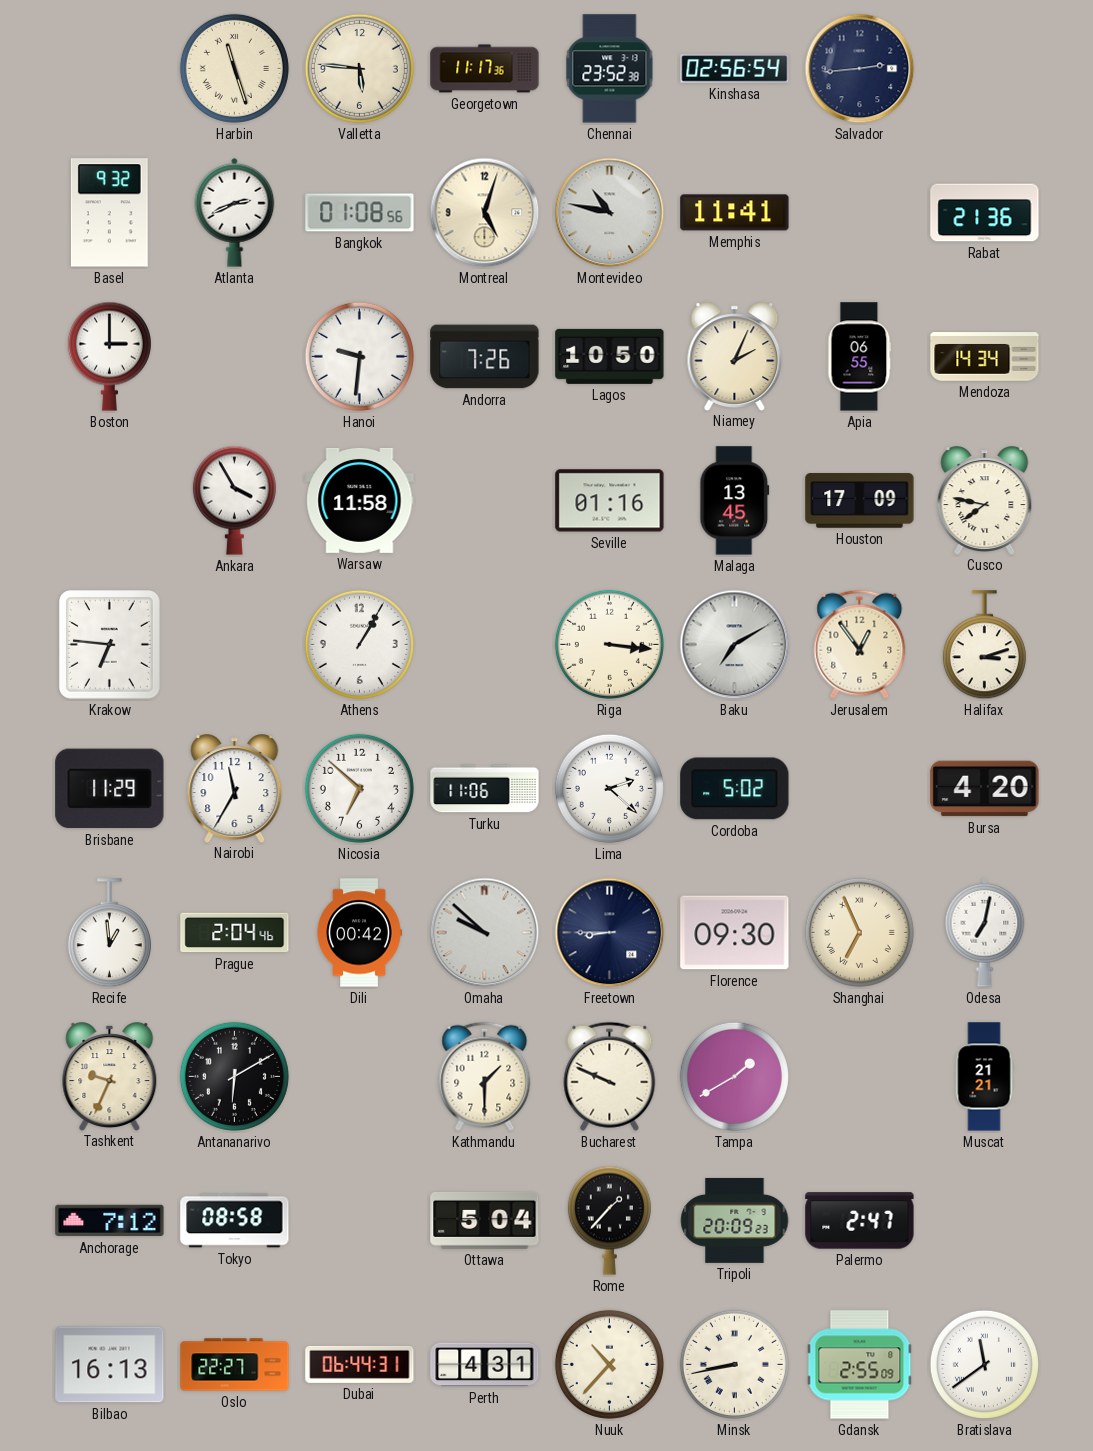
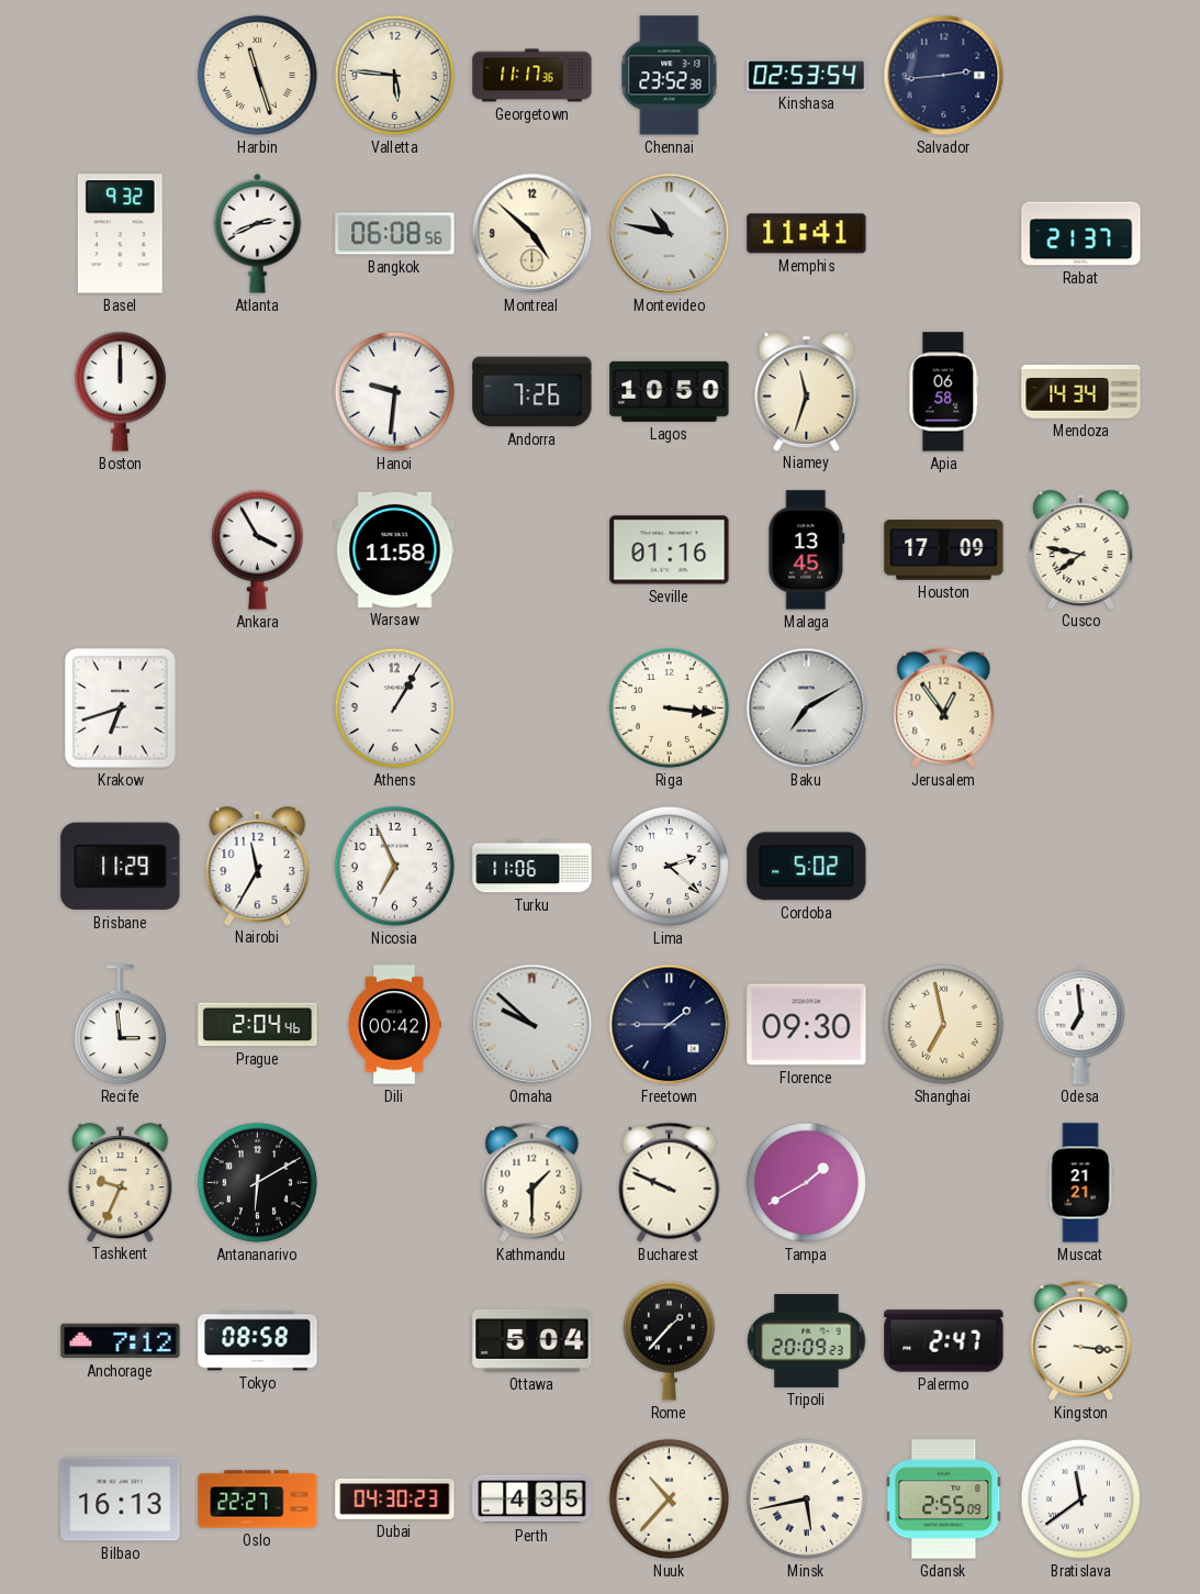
Kinshasa: 02:56 -> 02:53 (807, 76)
Bangkok: 01:08 -> 06:08 (395, 234)
Montreal: 5:03 -> 4:52 (532, 234)
Rabat: 21:36 -> 21:37 (1081, 234)
Boston: 3:00 -> 12:00 (120, 391)
Niamey: 2:04 -> 11:33 (807, 391)
Apia: 06:55 -> 06:58 (944, 392)
Krakow: 6:46 -> 6:42 (121, 709)
Halifax: 3:12 -> none (984, 645)
Nicosia: 6:52 -> 6:56 (394, 866)
Bursa: 4:20 -> none (985, 789)
Recife: 12:59 -> 2:59 (120, 1025)
Freetown: 8:45 -> 1:45 (670, 1025)
Shanghai: 6:56 -> 6:58 (943, 1024)
Odesa: 7:02 -> 6:59 (1081, 1024)
Kingston: none -> 3:16 (1081, 1340)
Dubai: 06:44 -> 04:30 (395, 1498)
Perth: 4:31 -> 4:35 (532, 1500)
Minsk: 8:43 -> 5:43 (806, 1498)
